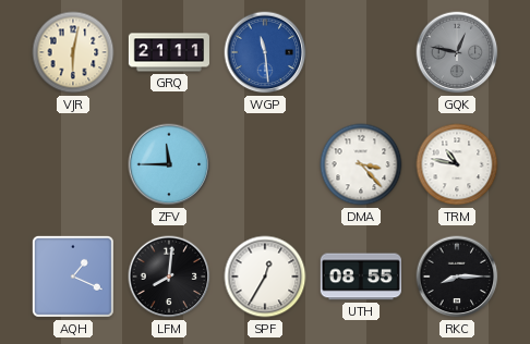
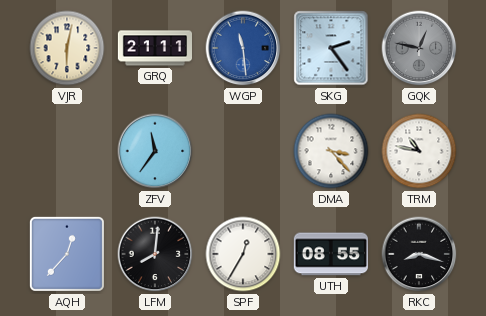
SKG: none -> 2:24 (331, 48)
ZFV: 11:45 -> 11:36 (155, 151)
AQH: 1:19 -> 12:37 (67, 254)
RKC: 8:15 -> 8:18 (419, 254)
